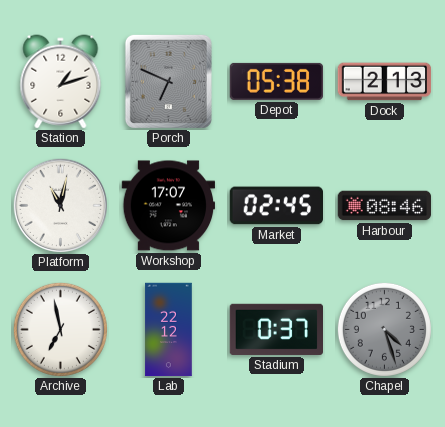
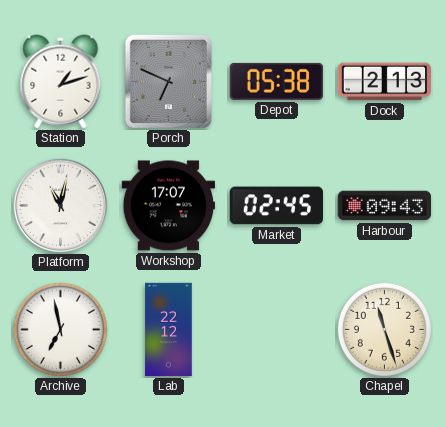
Harbour: 08:46 -> 09:43 (385, 206)
Stadium: 0:37 -> none (276, 329)
Chapel: 4:27 -> 11:27 (384, 329)
Chapel dial: grey -> cream (384, 329)
